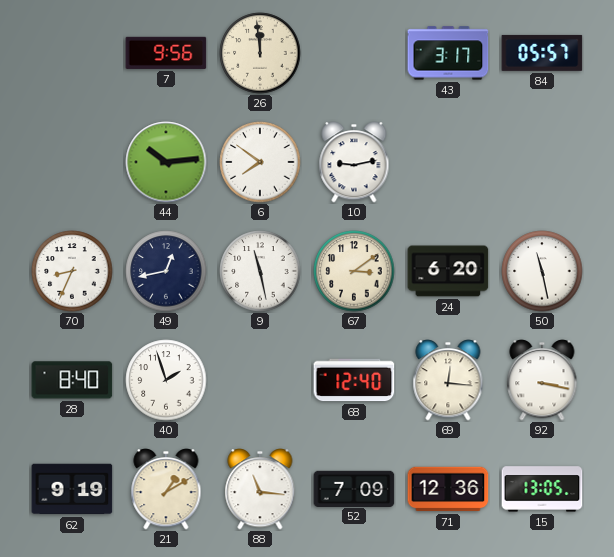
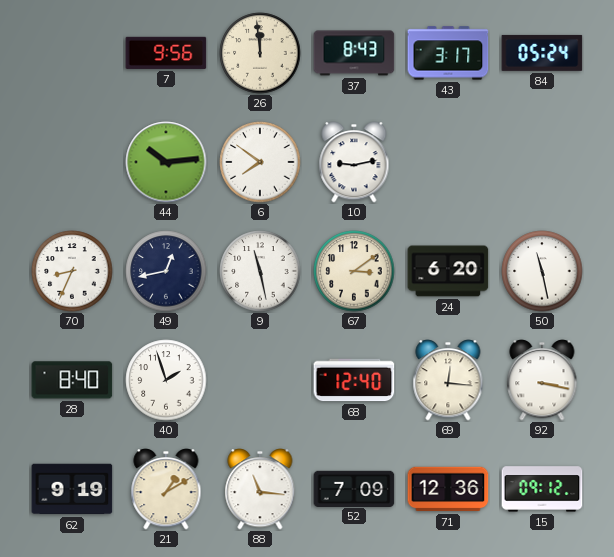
37: none -> 8:43 (354, 53)
84: 05:57 -> 05:24 (542, 53)
15: 13:05 -> 09:12 (542, 489)
